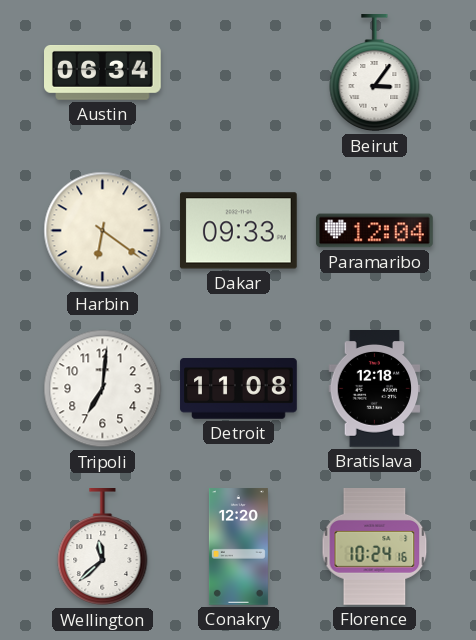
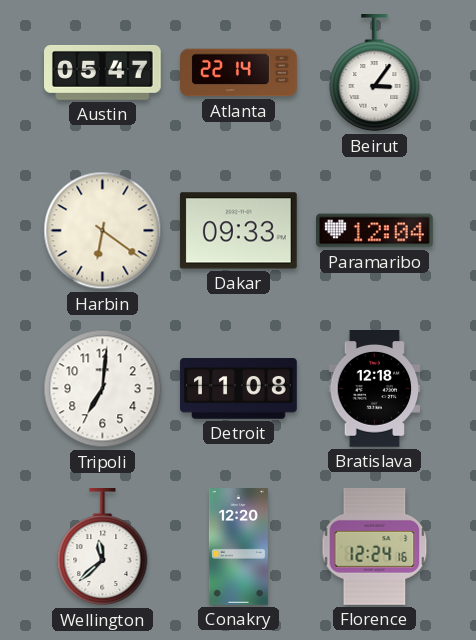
Austin: 06:34 -> 05:47 (103, 73)
Atlanta: none -> 22:14 (239, 73)
Florence: 10:24 -> 12:24 (375, 547)
